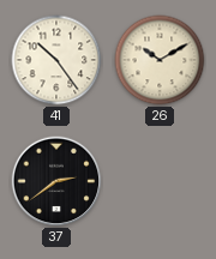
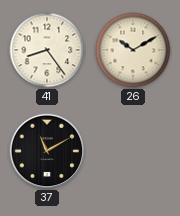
41: 10:24 -> 8:24 (47, 50)
37: 2:39 -> 11:10 (47, 151)
